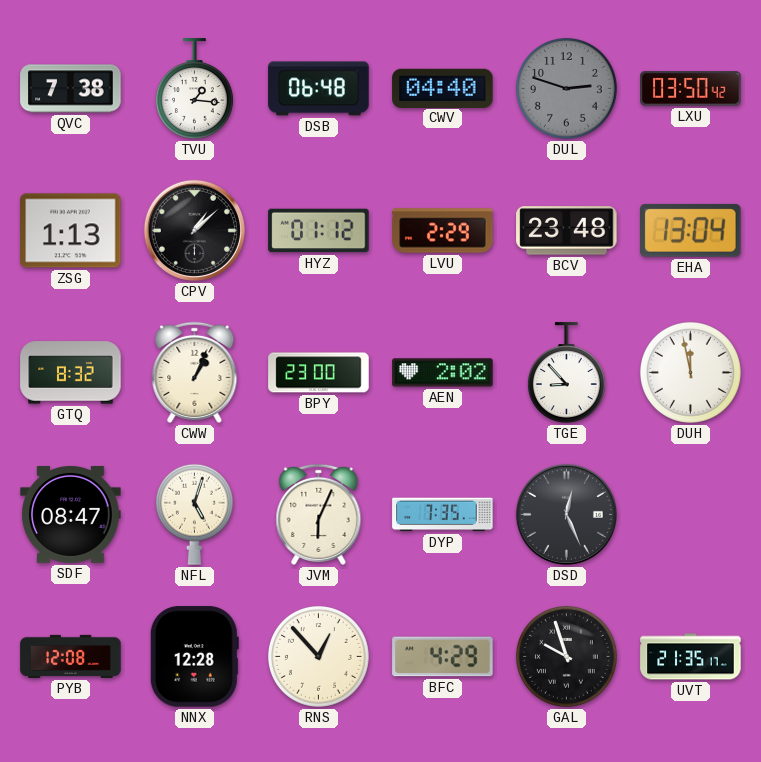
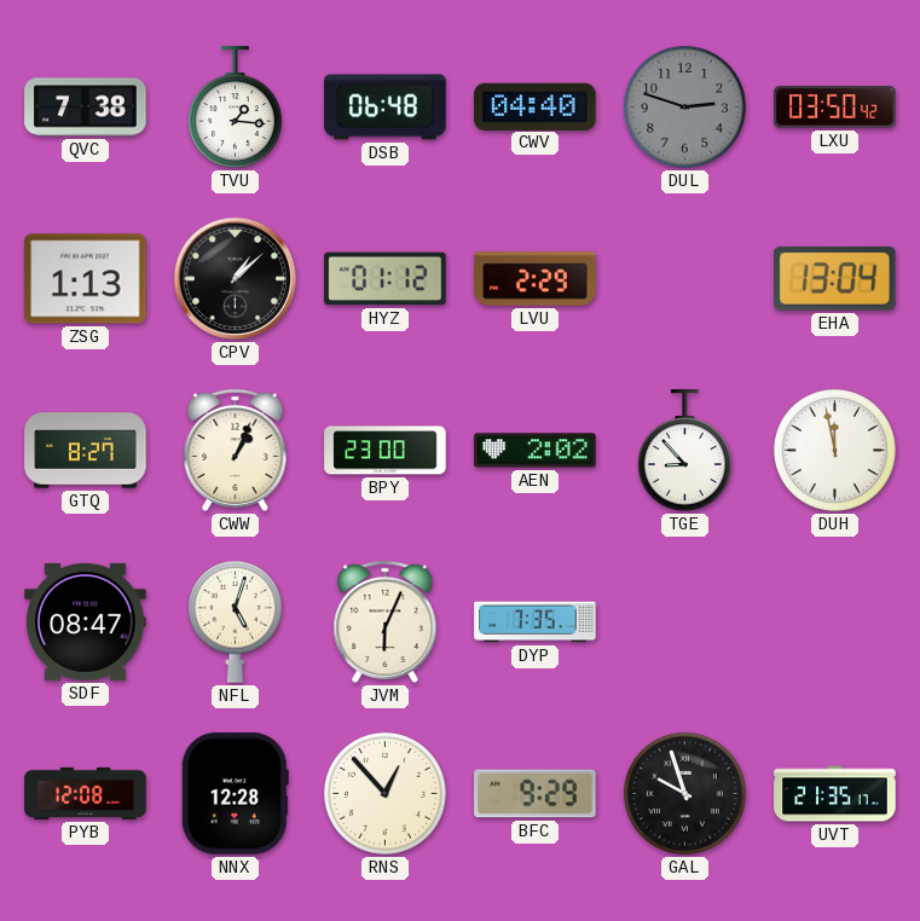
BCV: 23:48 -> none (567, 231)
GTQ: 8:32 -> 8:27 (86, 451)
DSD: 12:26 -> none (566, 514)
BFC: 4:29 -> 9:29 (536, 794)
